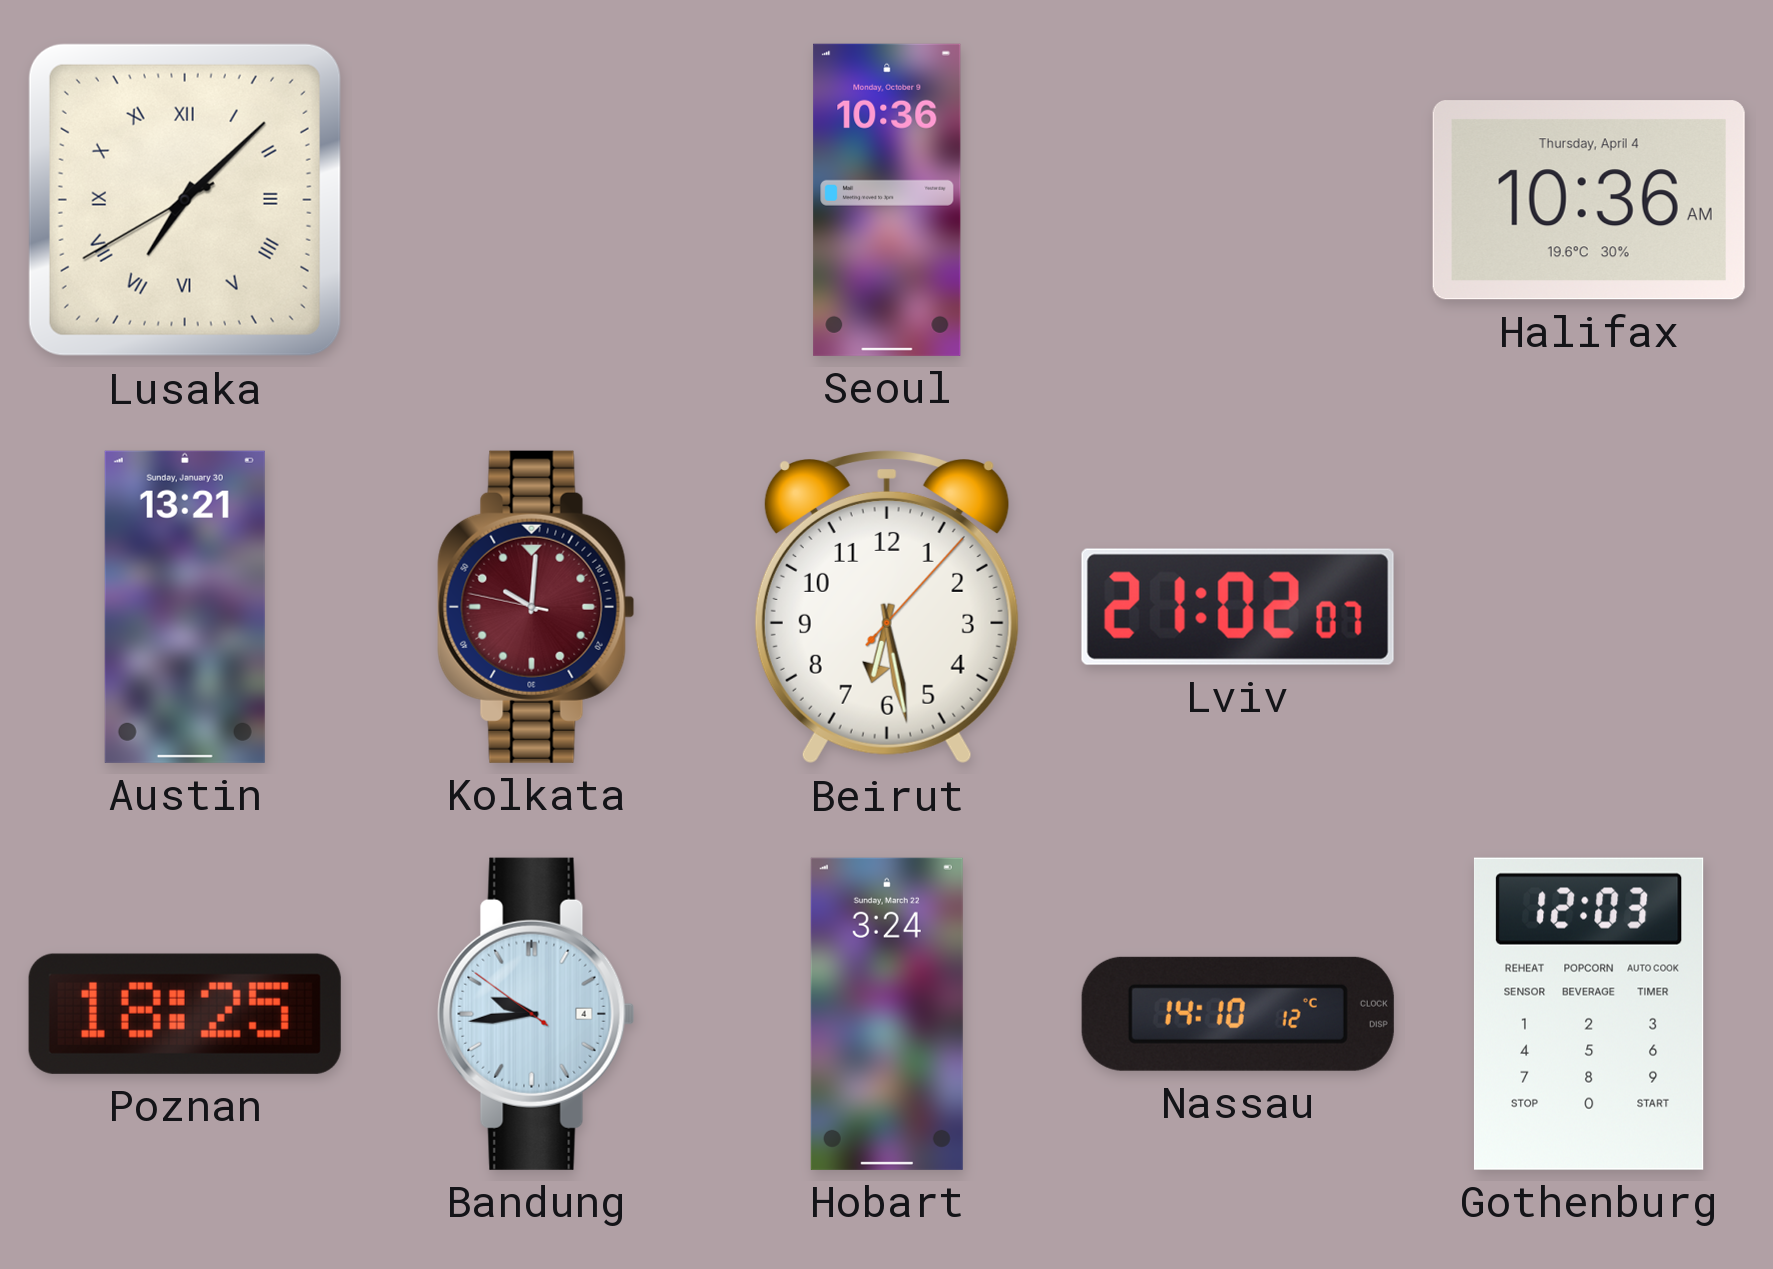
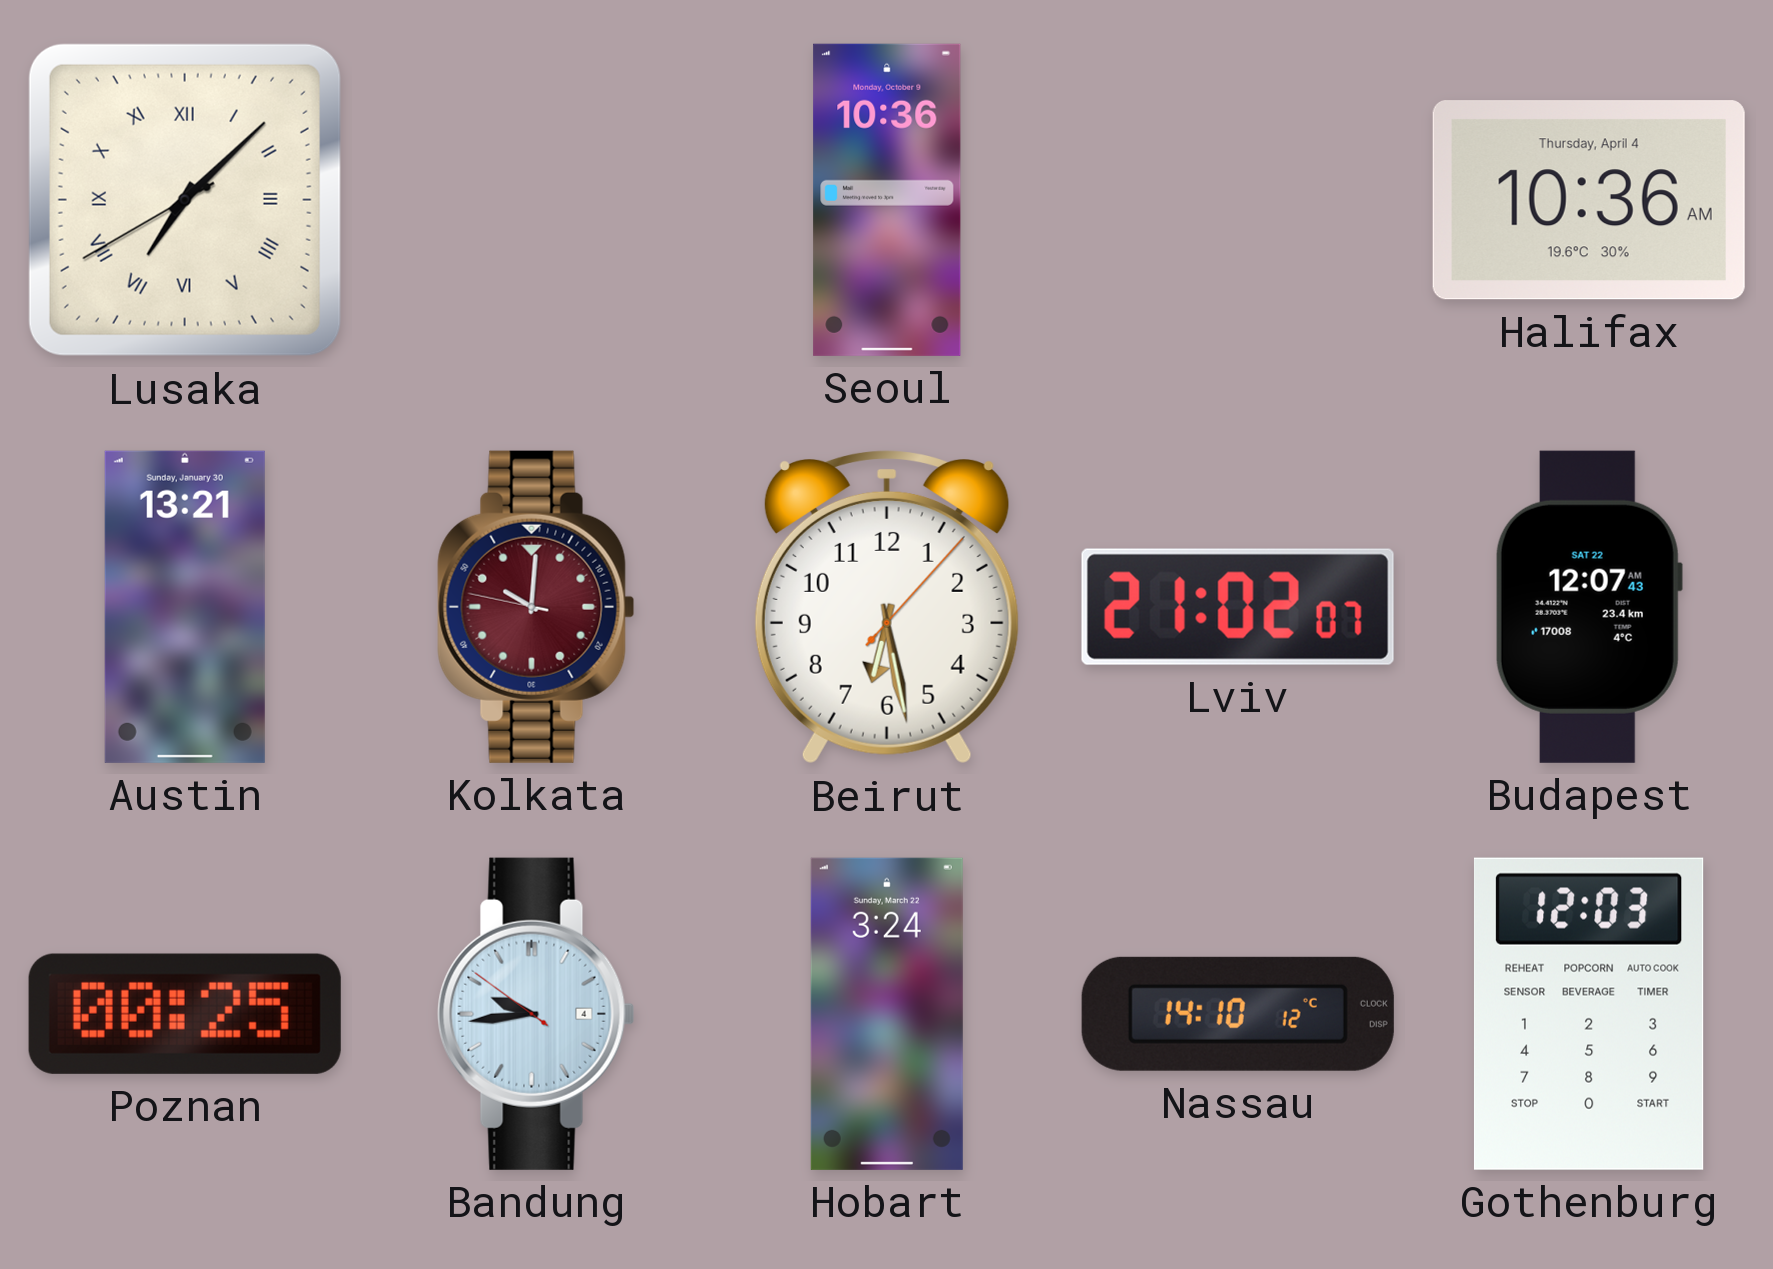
Budapest: none -> 12:07 (1589, 607)
Poznan: 18:25 -> 00:25 (185, 1014)
